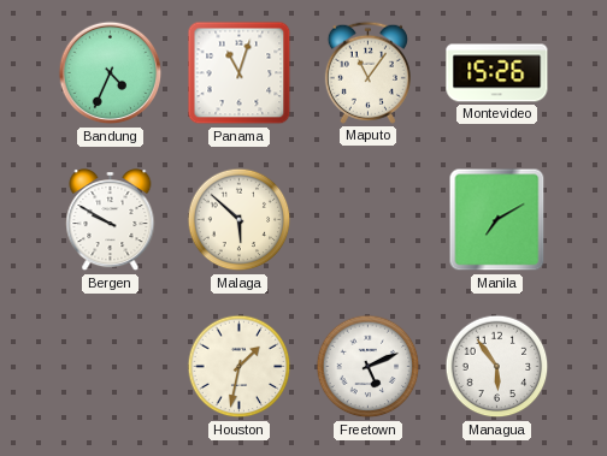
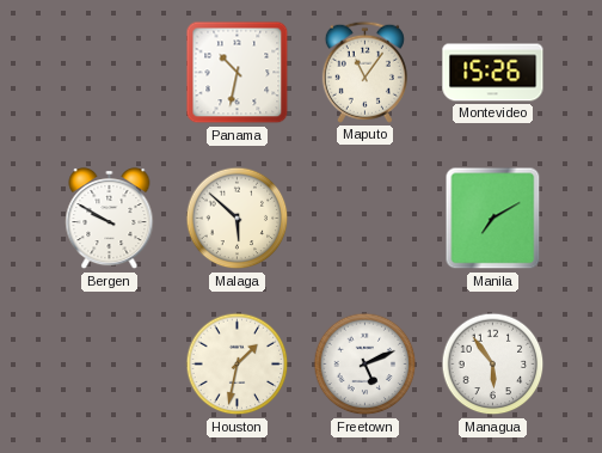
Bandung: 4:34 -> none (111, 73)
Panama: 11:03 -> 10:32 (238, 73)
